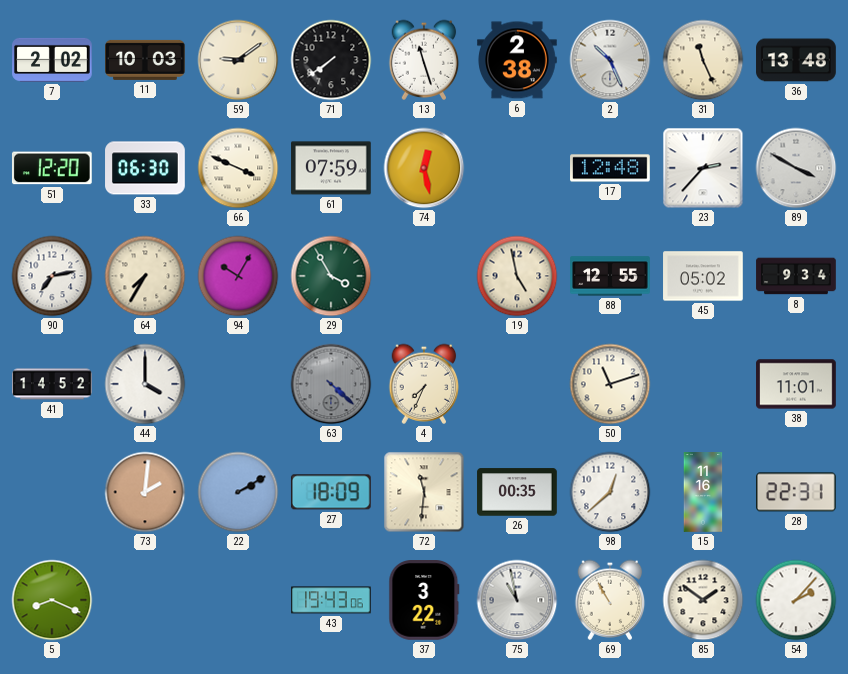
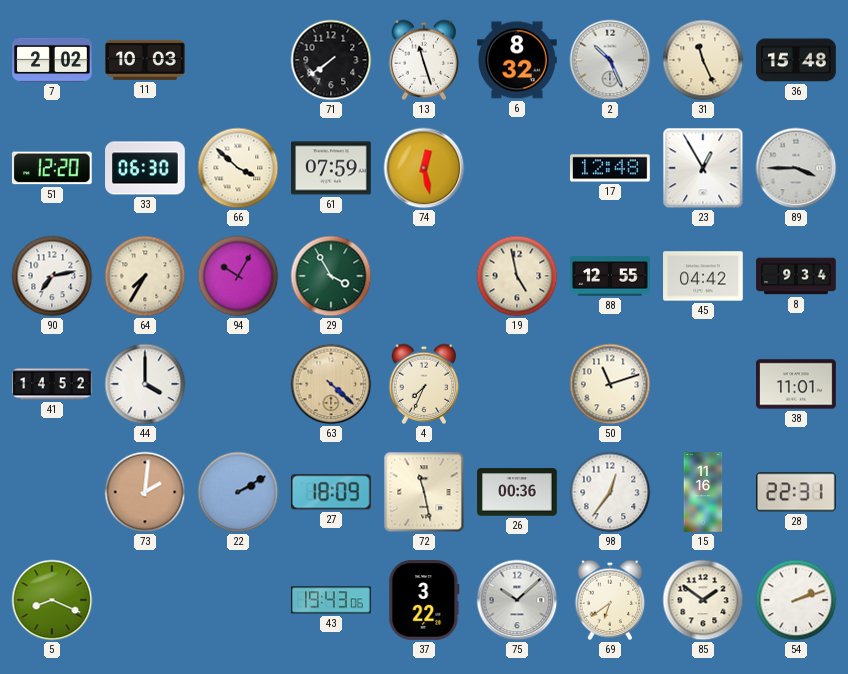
59: 9:09 -> none (238, 60)
6: 2:38 -> 8:32 (517, 60)
36: 13:48 -> 15:48 (796, 60)
66: 3:49 -> 3:52 (238, 168)
23: 2:37 -> 12:55 (703, 168)
89: 3:50 -> 3:45 (796, 168)
45: 05:02 -> 04:42 (703, 276)
63 dial: grey -> champagne (331, 384)
72: 11:31 -> 11:28 (424, 492)
26: 00:35 -> 00:36 (517, 492)
98: 12:38 -> 12:36 (610, 492)
75: 10:58 -> 10:08 (517, 600)
69: 10:55 -> 6:39 (610, 600)
54: 2:07 -> 2:12 (796, 600)
